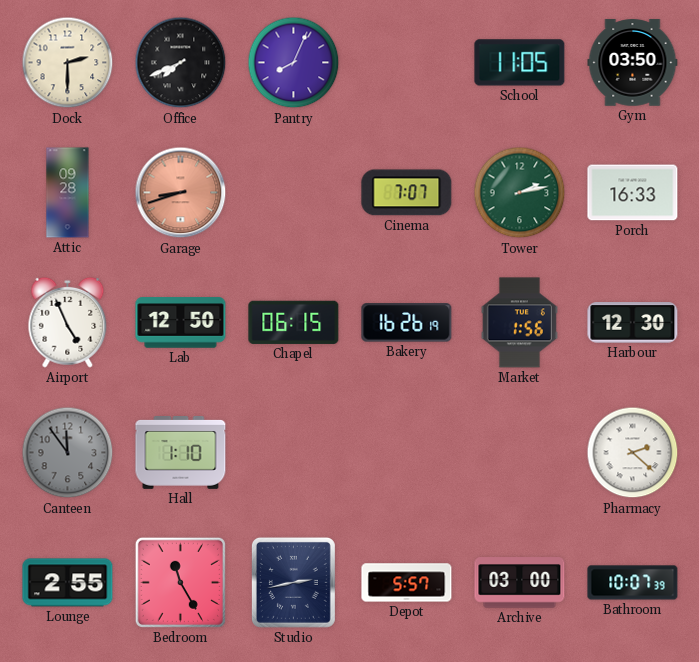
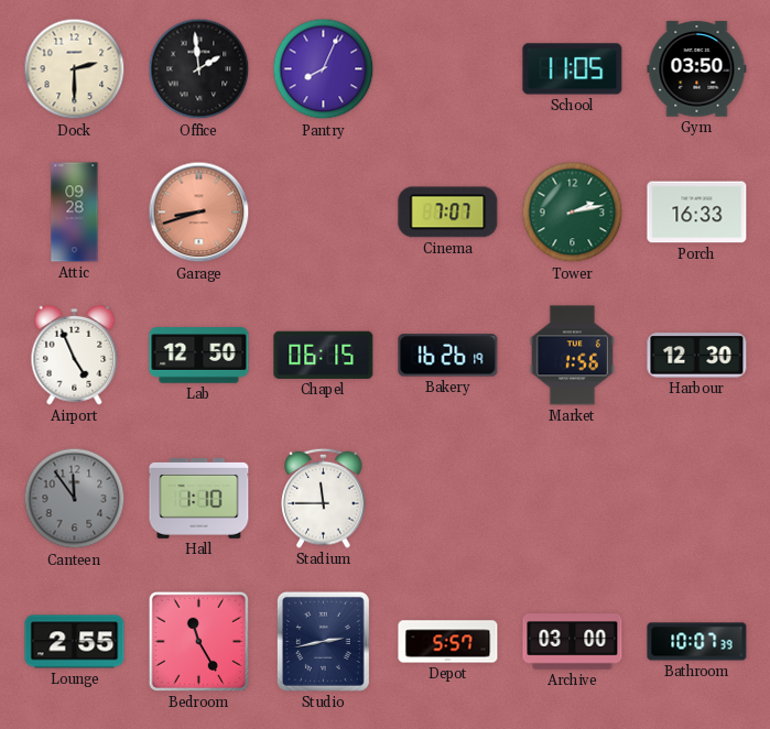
Office: 7:41 -> 1:59 (199, 69)
Stadium: none -> 11:45 (324, 498)
Pharmacy: 2:22 -> none (633, 453)
